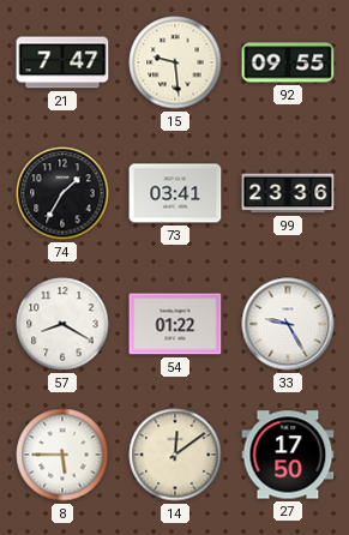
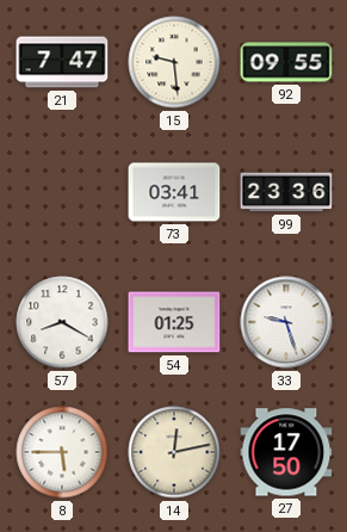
74: 1:35 -> none (62, 193)
54: 01:22 -> 01:25 (174, 322)
33: 9:25 -> 9:27 (286, 322)
14: 12:09 -> 12:13 (174, 452)
